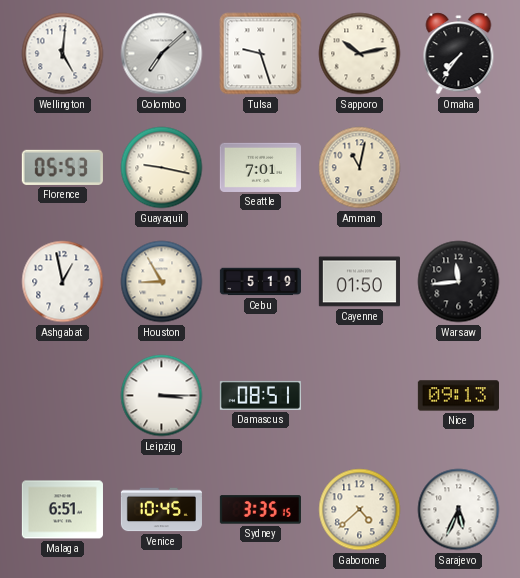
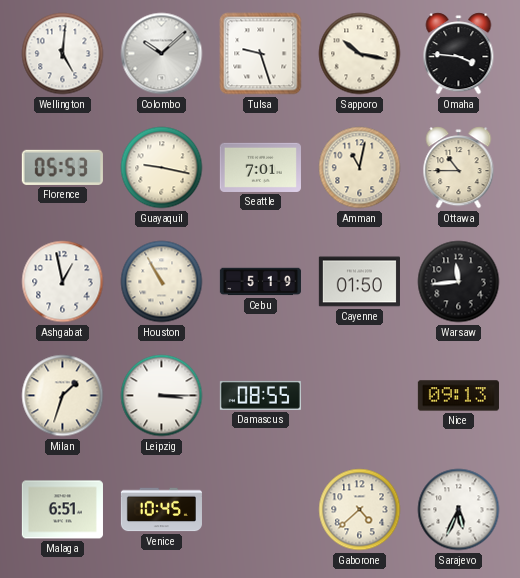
Colombo: 7:08 -> 10:08 (162, 54)
Sapporo: 10:13 -> 10:17 (360, 54)
Omaha: 7:36 -> 3:46 (459, 54)
Ottawa: none -> 10:45 (459, 168)
Houston: 8:55 -> 10:55 (162, 282)
Milan: none -> 1:33 (63, 396)
Damascus: 08:51 -> 08:55 (260, 395)
Sydney: 3:35 -> none (260, 510)
